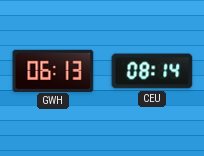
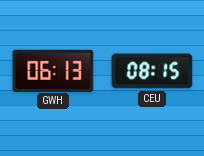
CEU: 08:14 -> 08:15 (152, 71)
